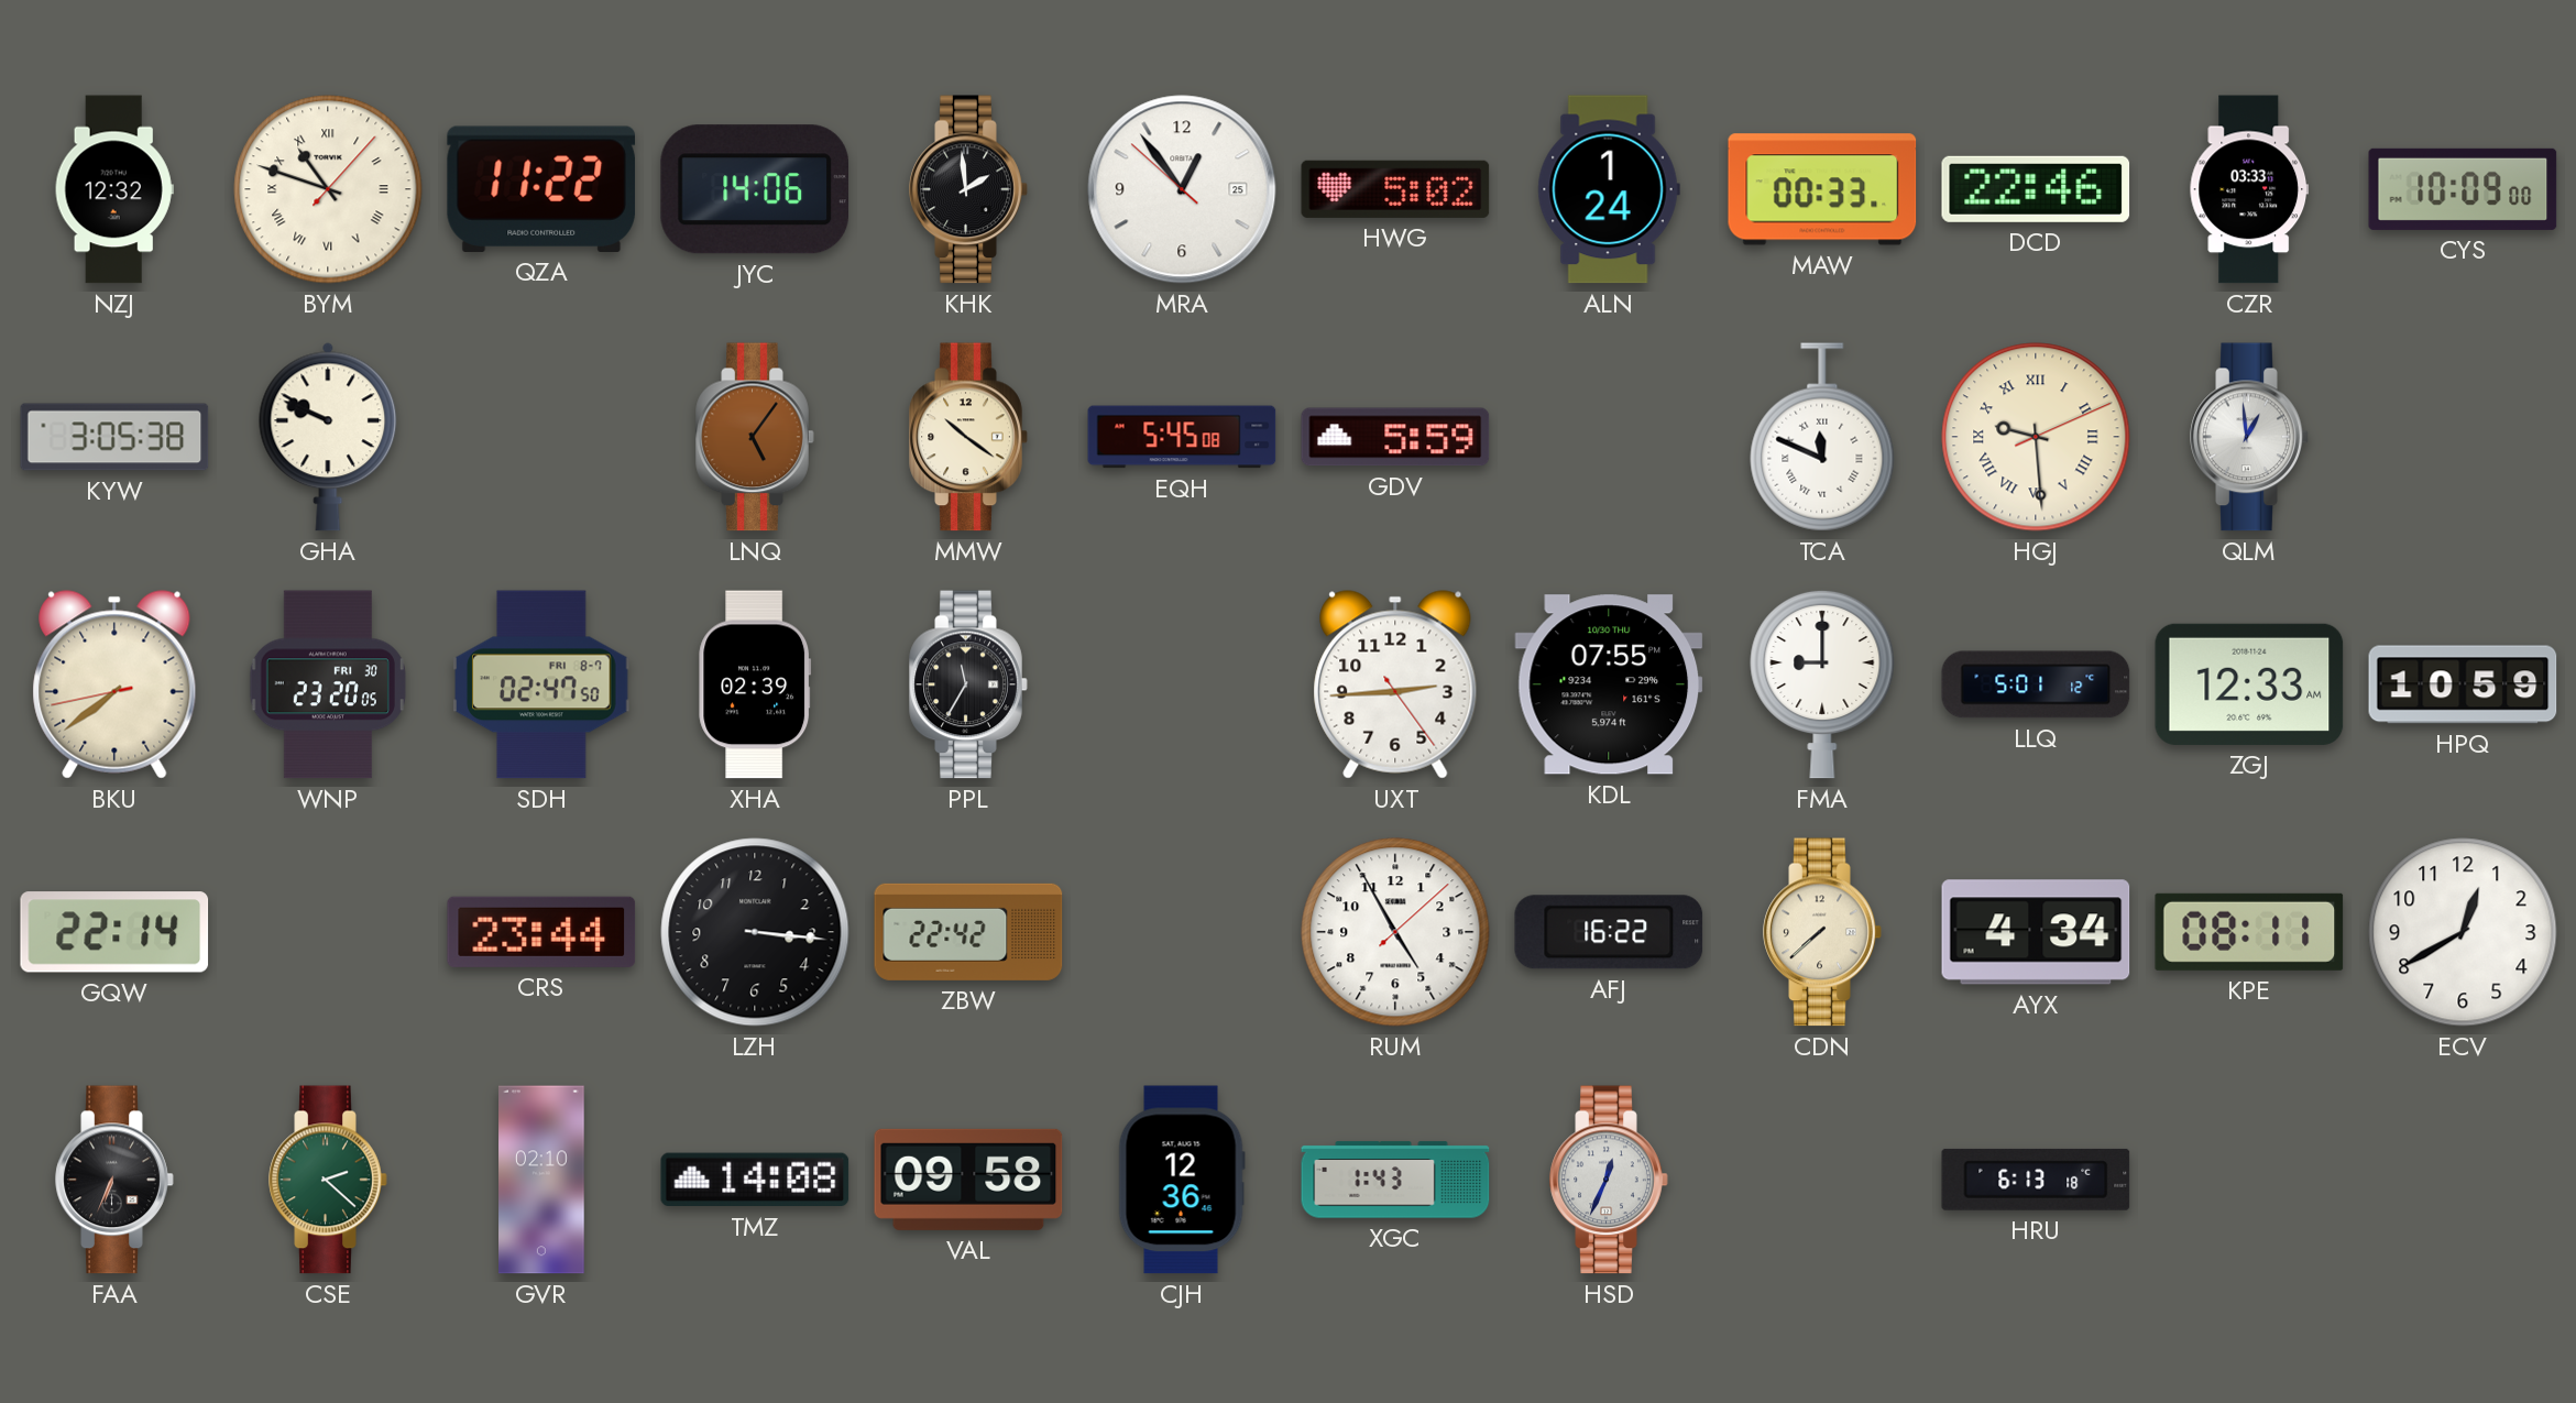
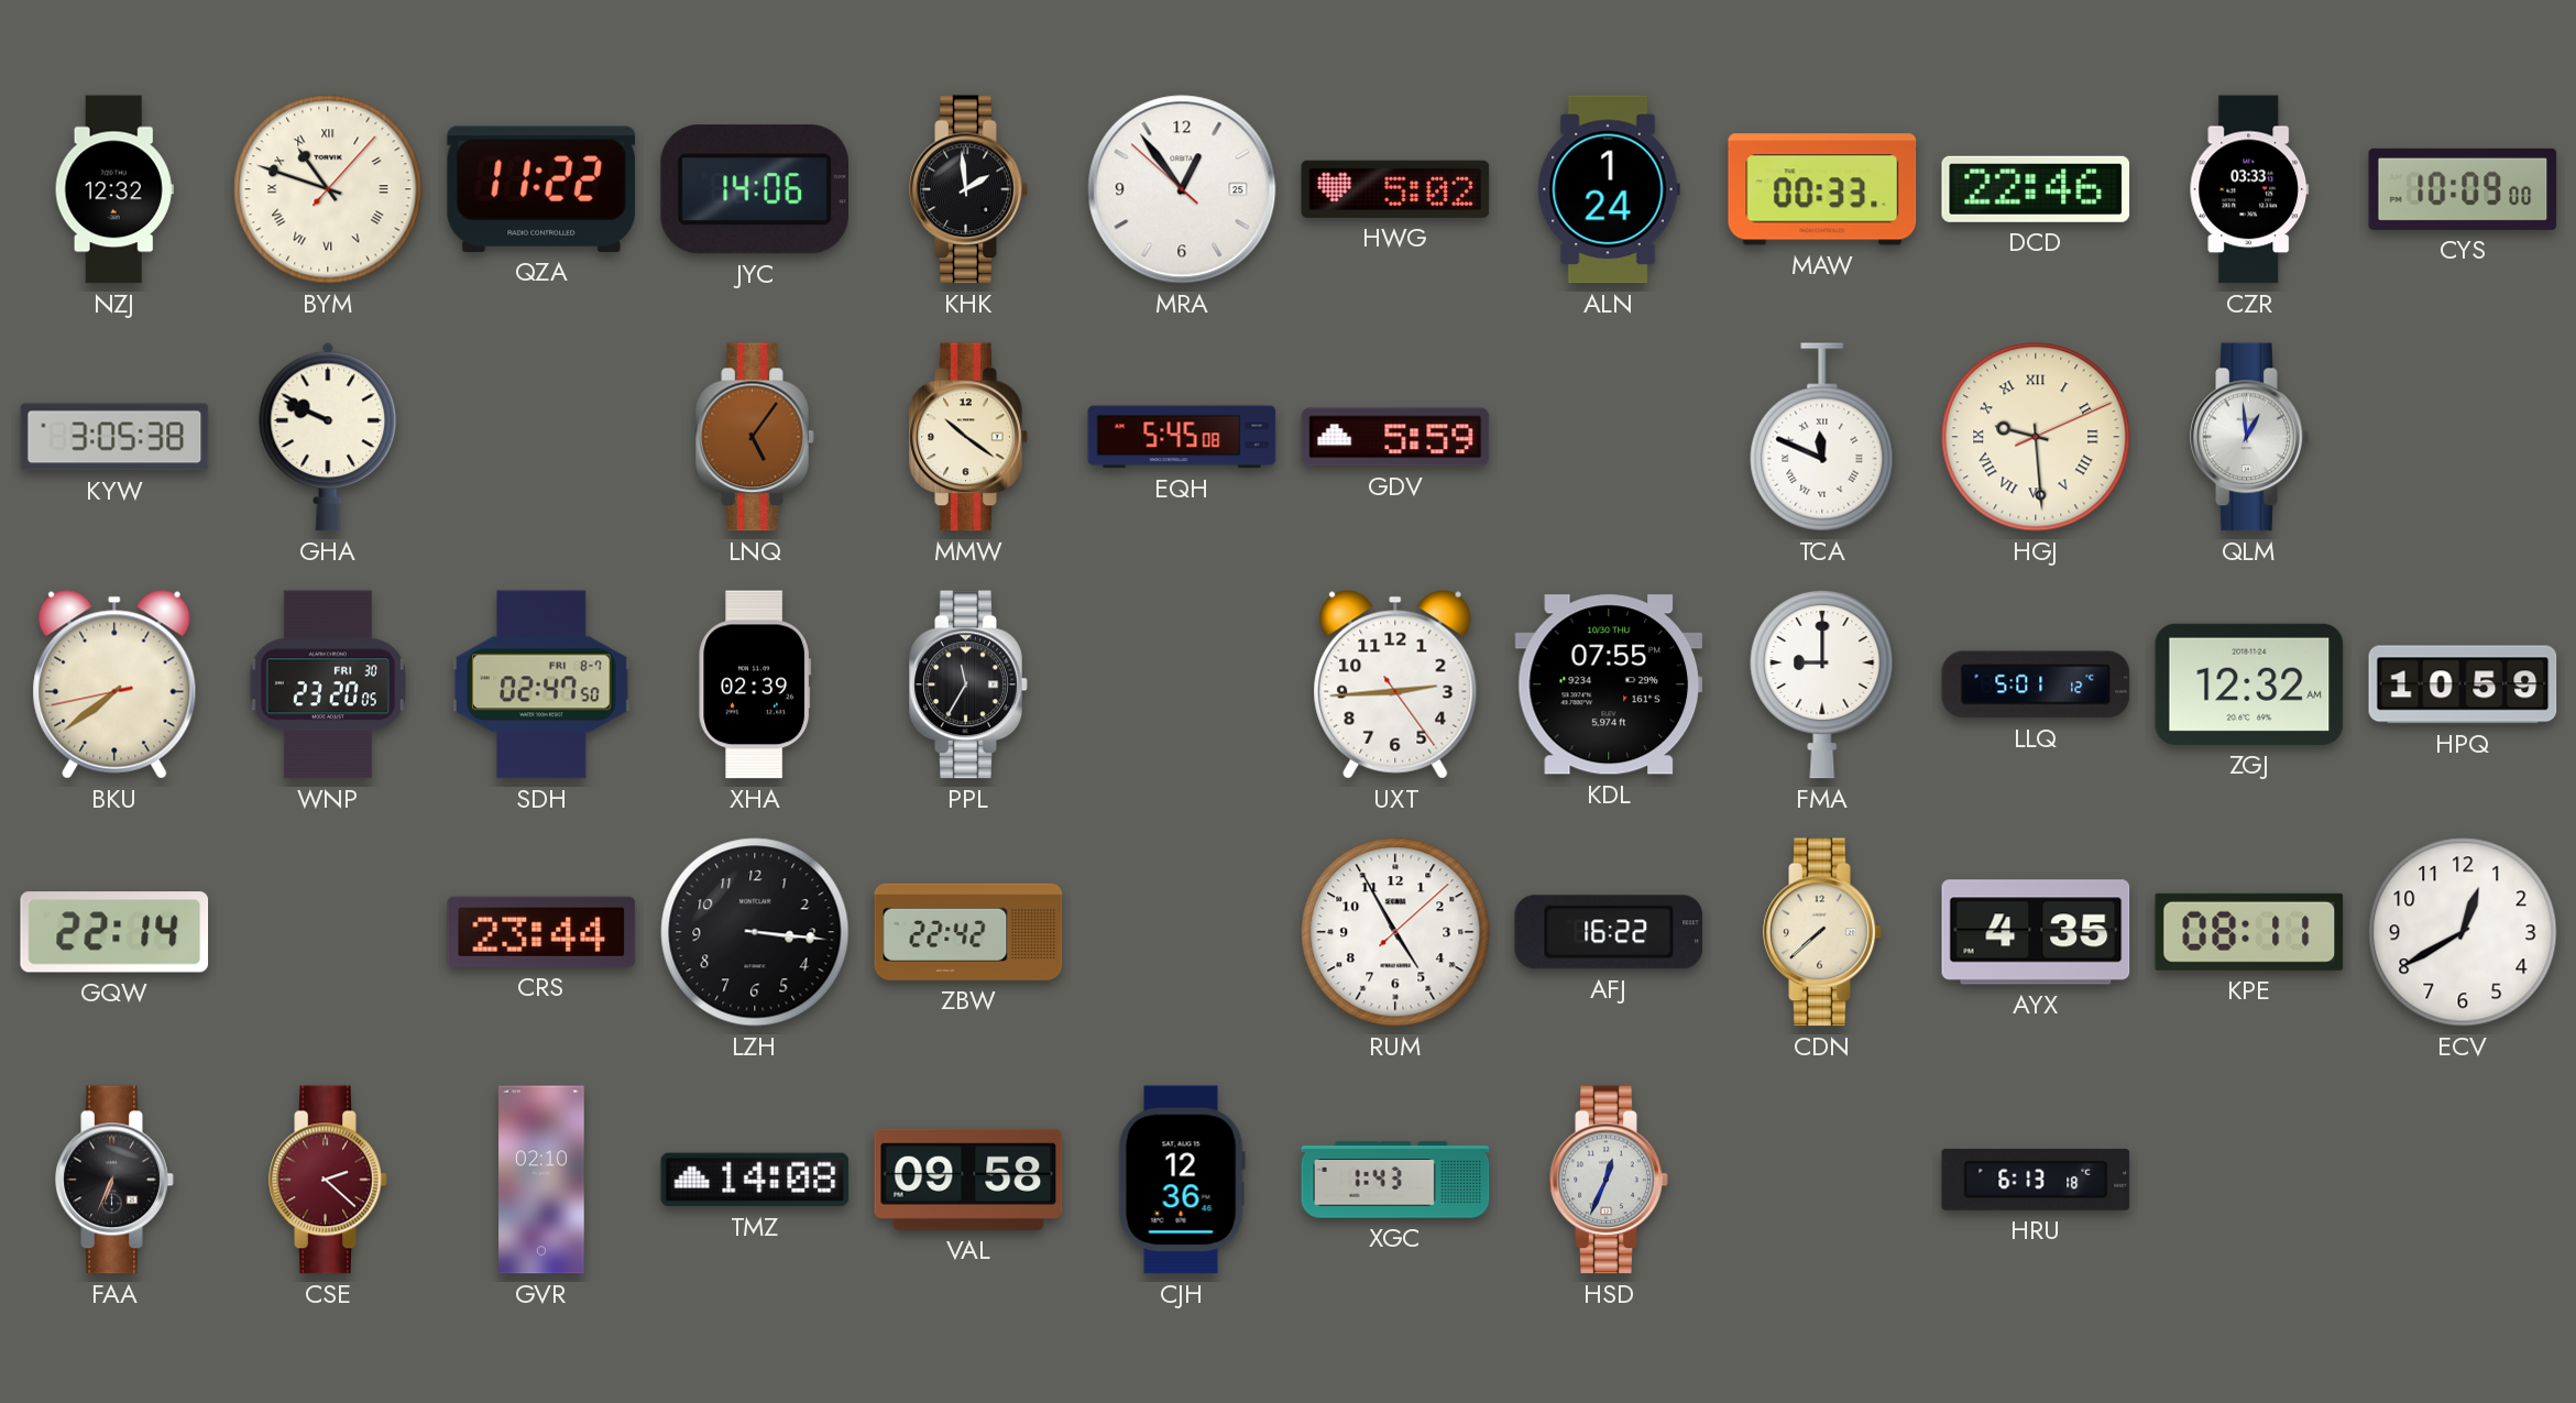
ZGJ: 12:33 -> 12:32 (2249, 684)
AYX: 4:34 -> 4:35 (2036, 932)
CSE dial: green -> burgundy (328, 1180)
